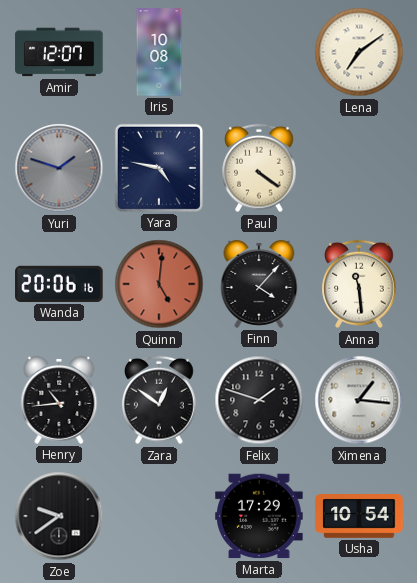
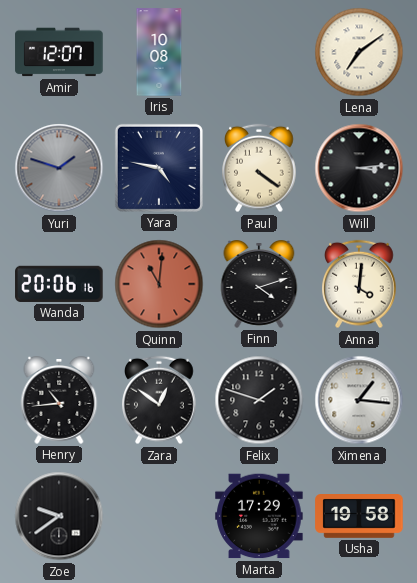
Will: none -> 3:14 (359, 168)
Quinn: 5:01 -> 11:01 (159, 284)
Finn: 4:07 -> 4:12 (259, 285)
Anna: 11:29 -> 4:01 (360, 284)
Usha: 10:54 -> 19:58 (359, 517)
